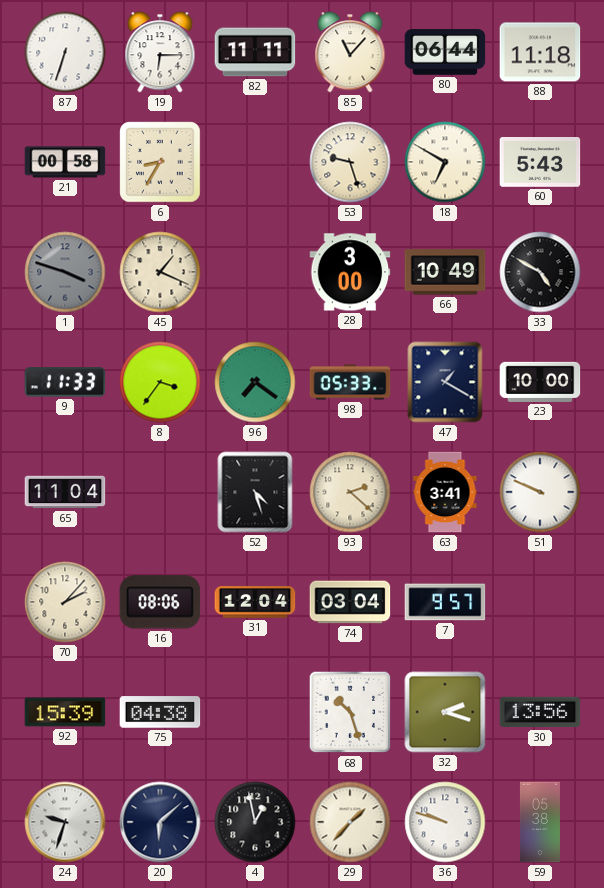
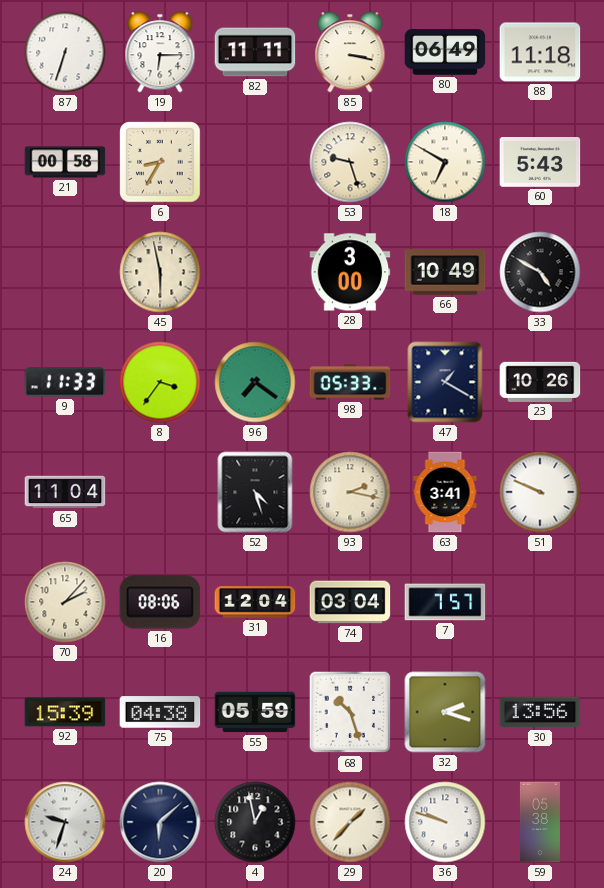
85: 11:07 -> 3:17 (350, 52)
80: 06:44 -> 06:49 (445, 52)
1: 3:48 -> none (65, 272)
45: 1:19 -> 5:58 (160, 272)
23: 10:00 -> 10:26 (540, 382)
93: 2:22 -> 2:17 (350, 492)
7: 9:57 -> 7:57 (445, 602)
55: none -> 05:59 (255, 712)
